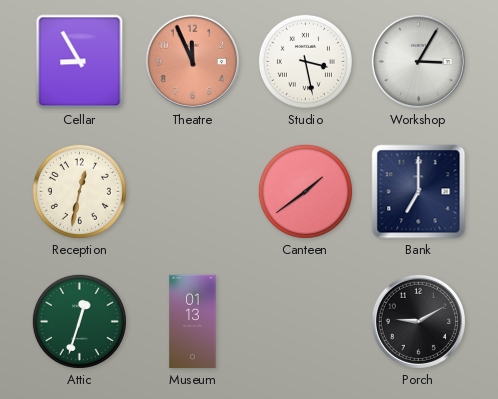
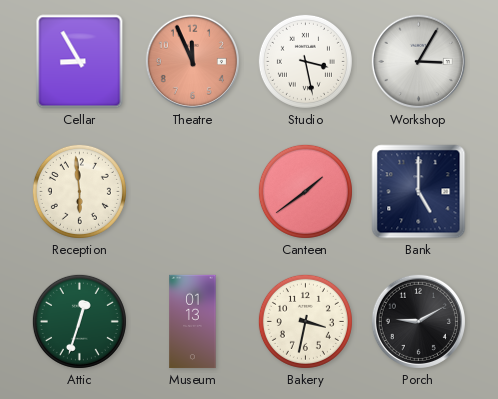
Reception: 12:32 -> 5:59 (79, 191)
Bank: 7:00 -> 5:00 (419, 192)
Bakery: none -> 3:32 (305, 321)
